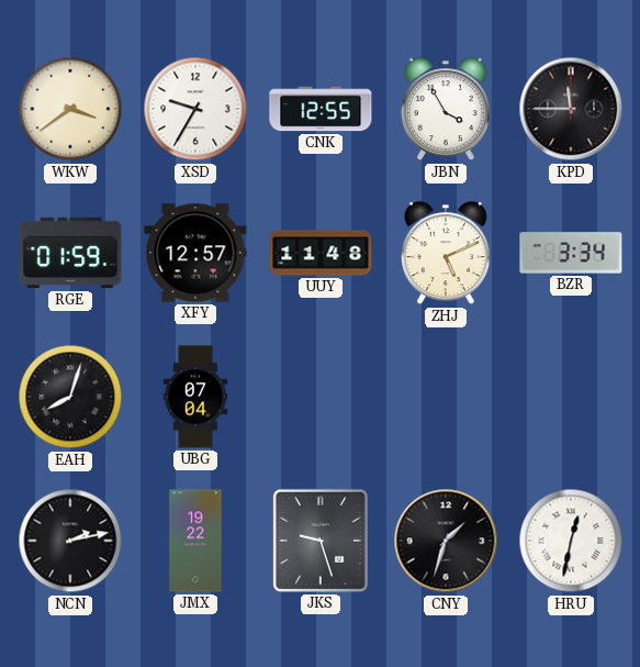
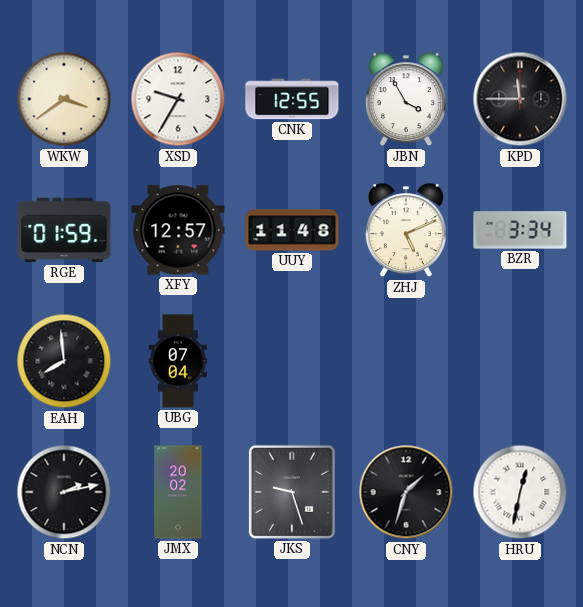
EAH: 8:03 -> 7:59 (64, 361)
JMX: 19:22 -> 20:02 (178, 492)
